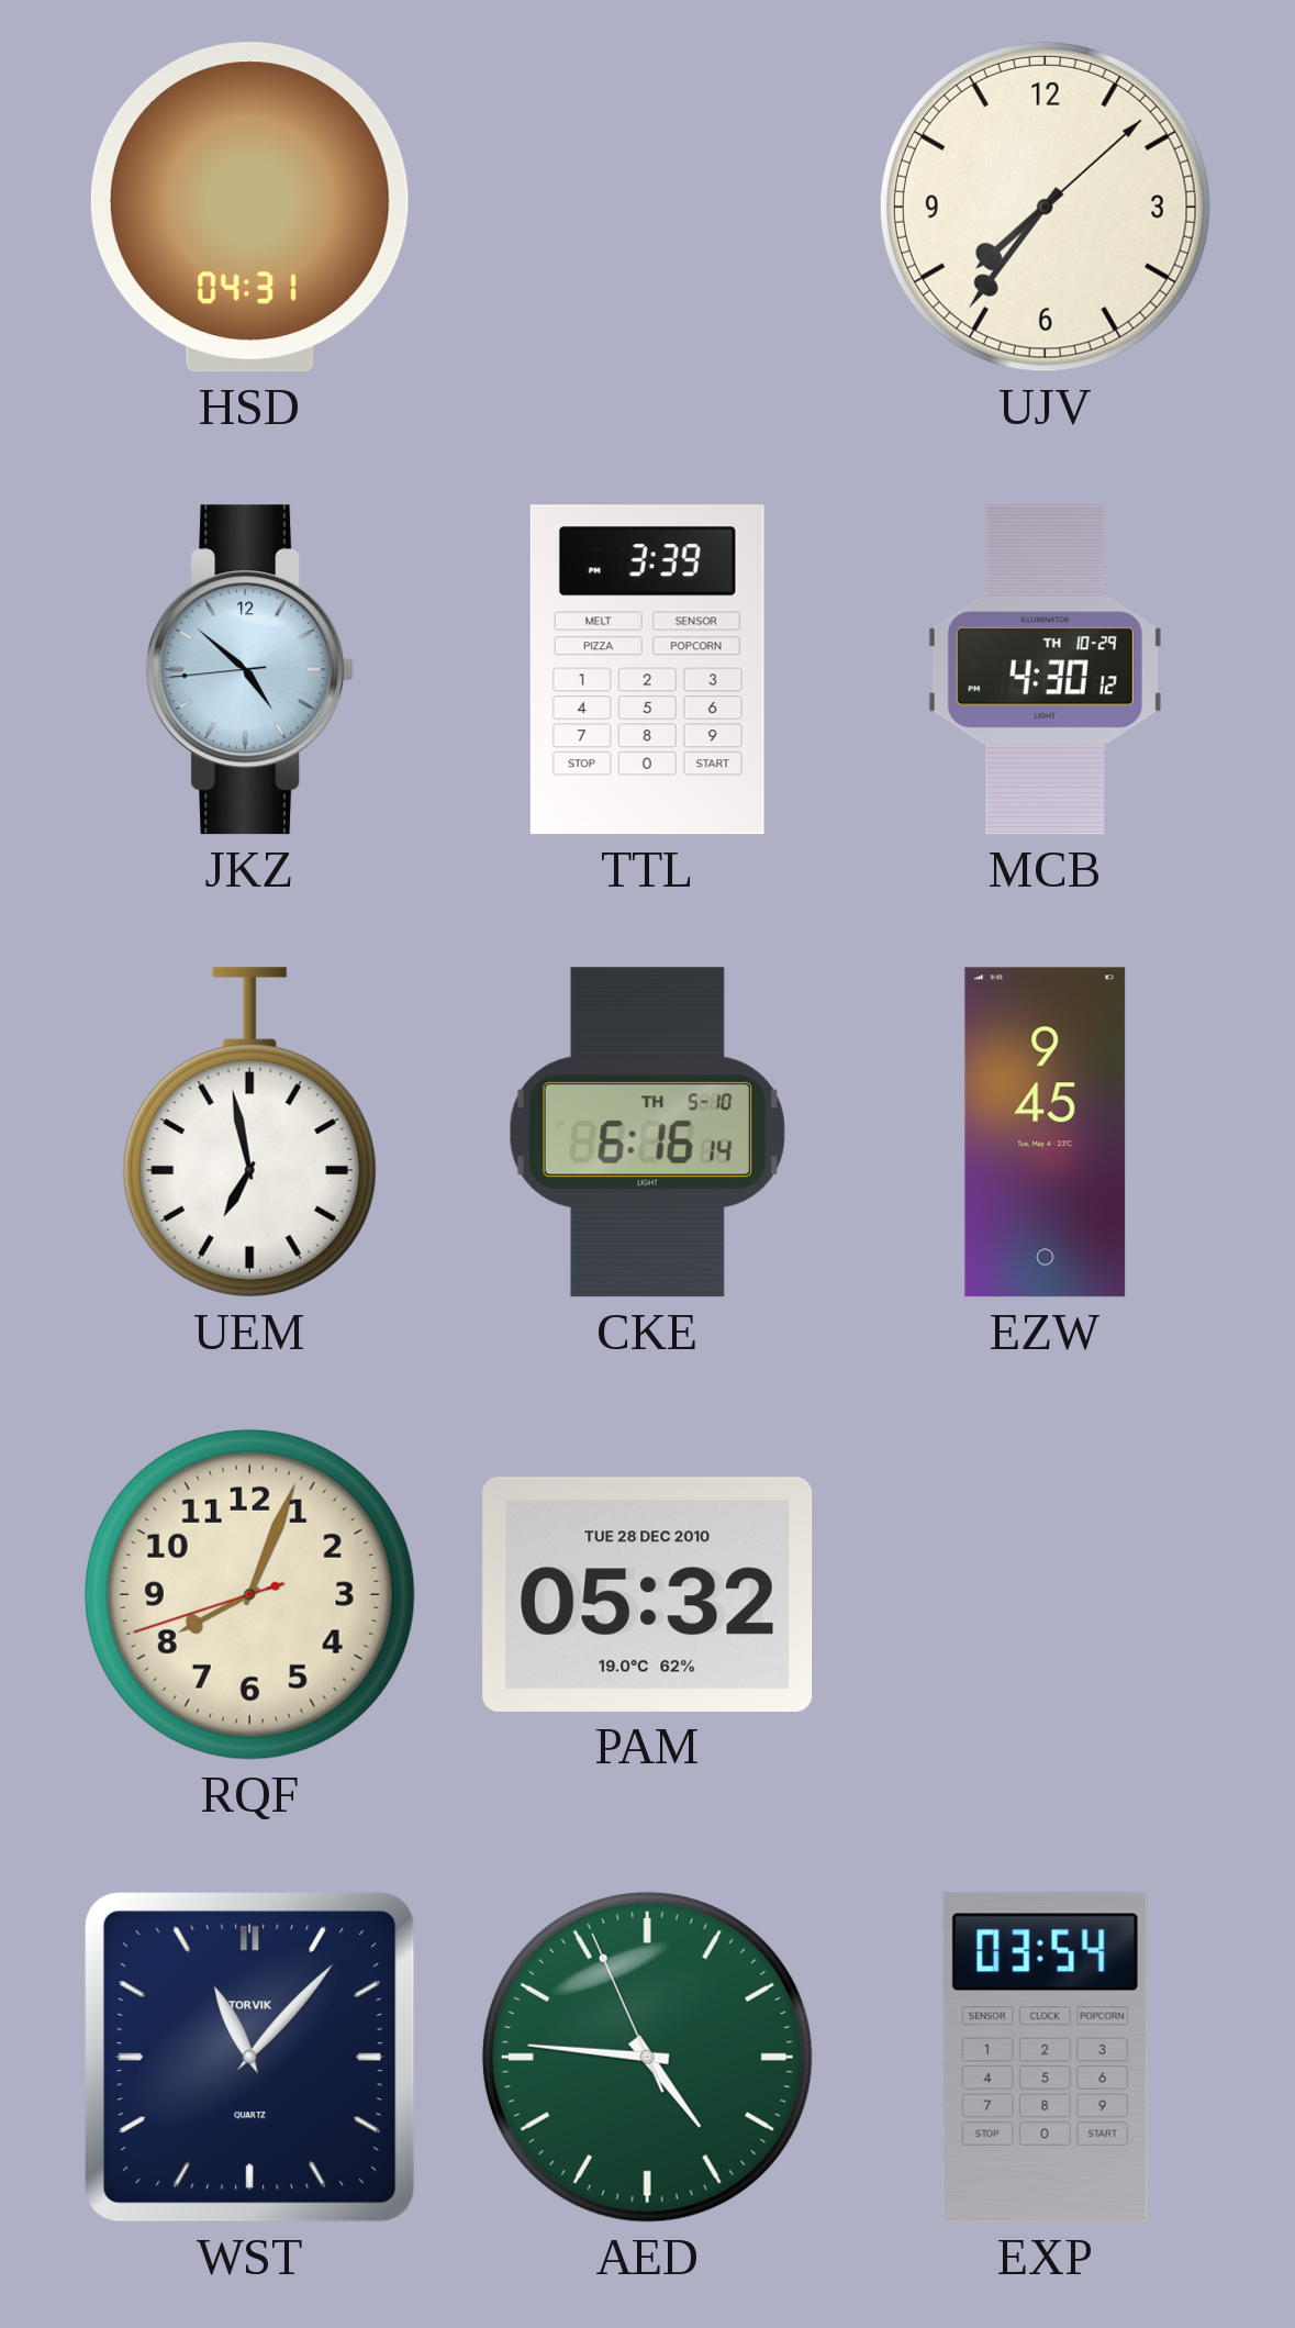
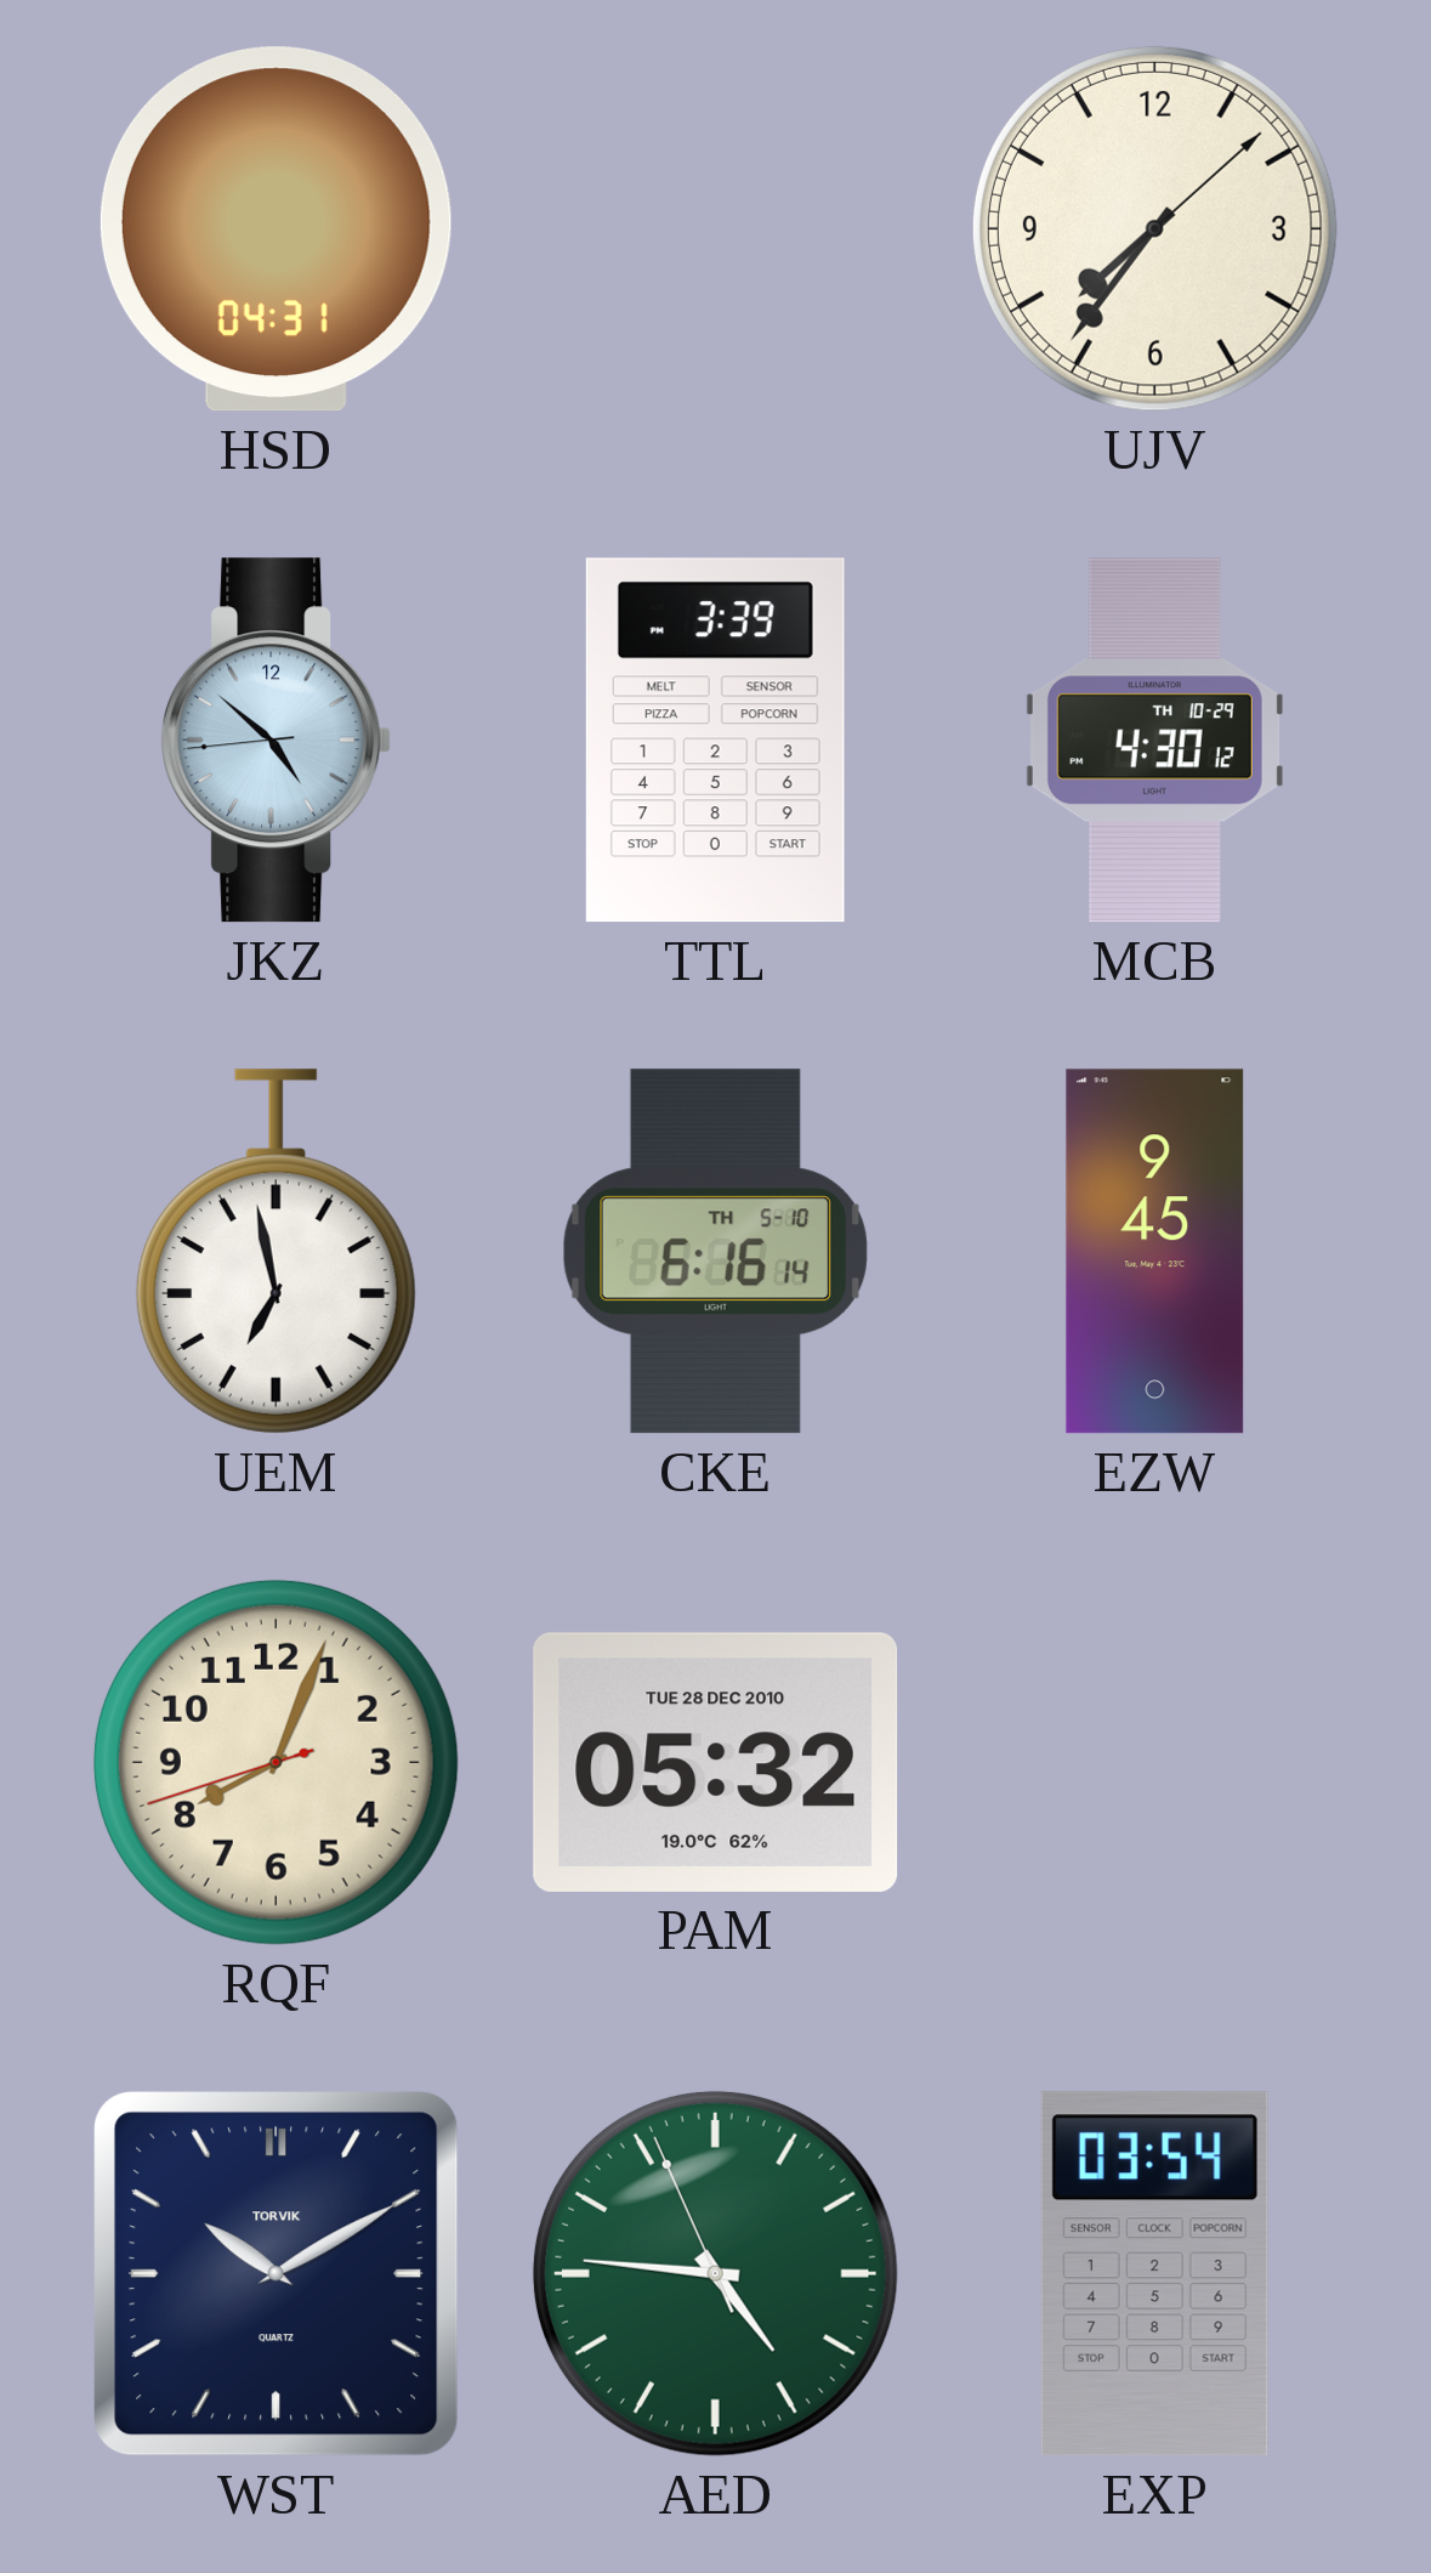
WST: 11:07 -> 10:10 (277, 2274)
